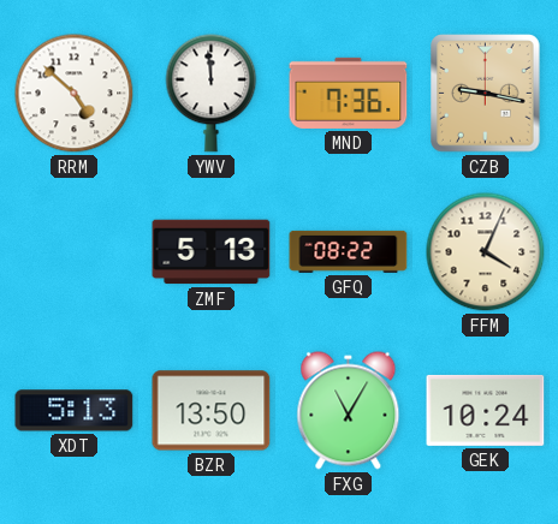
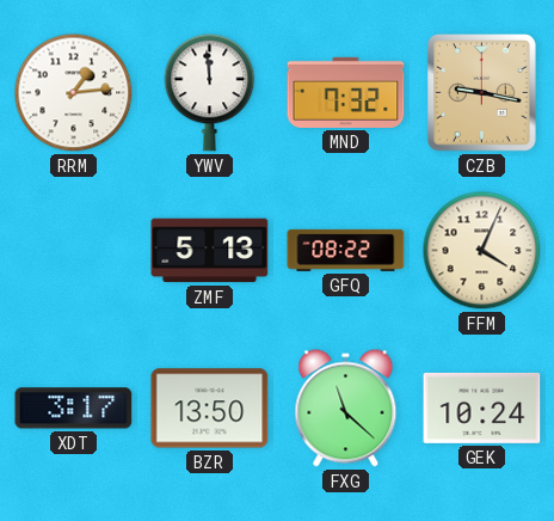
RRM: 4:52 -> 1:14 (74, 93)
MND: 7:36 -> 7:32 (346, 92)
XDT: 5:13 -> 3:17 (74, 409)
FXG: 11:05 -> 11:22 (346, 409)
